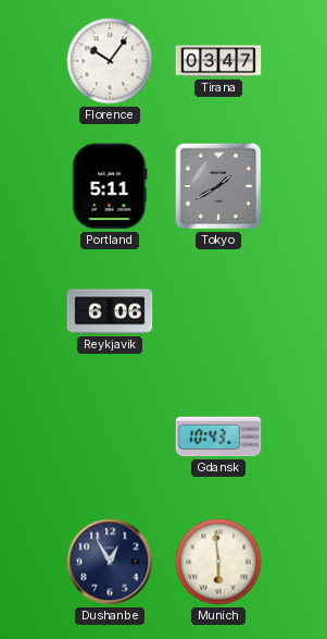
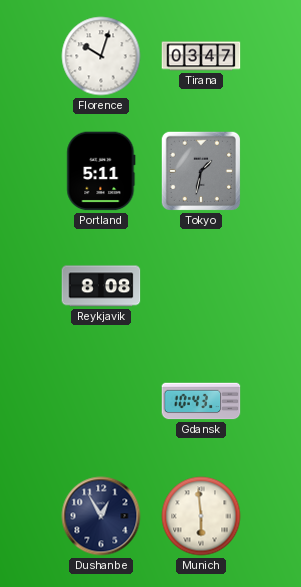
Florence: 10:06 -> 10:03 (101, 56)
Tokyo: 1:40 -> 1:32 (201, 171)
Reykjavik: 6:06 -> 8:08 (101, 286)
